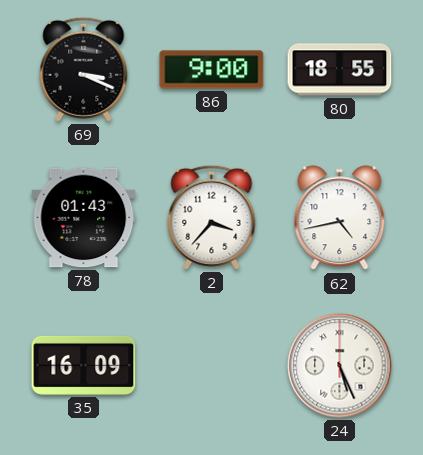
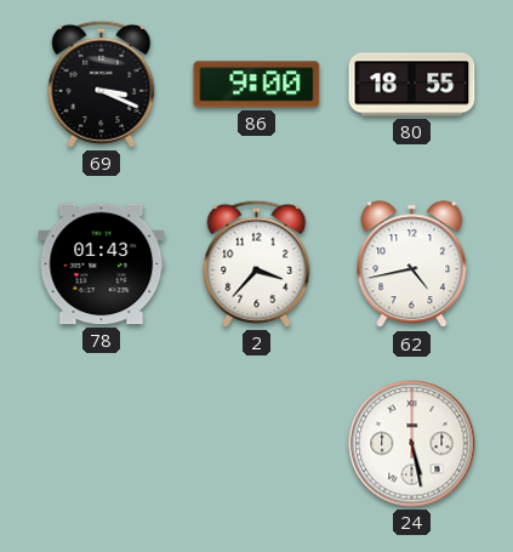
35: 16:09 -> none (84, 365)
24: 5:26 -> 5:28 (412, 444)
